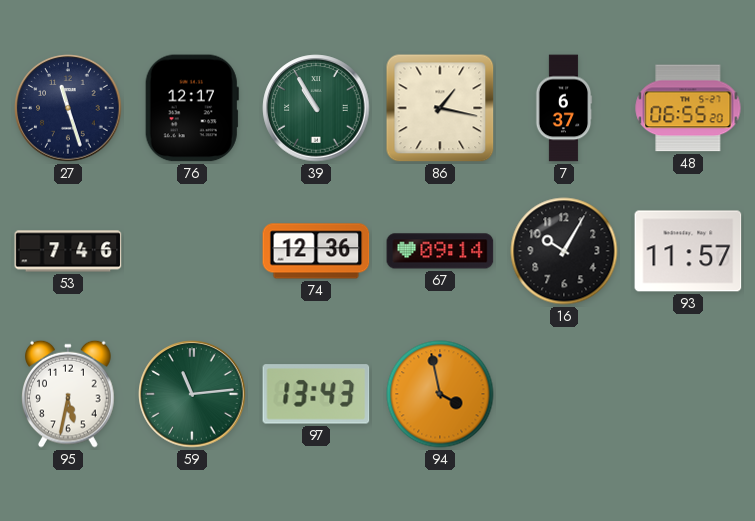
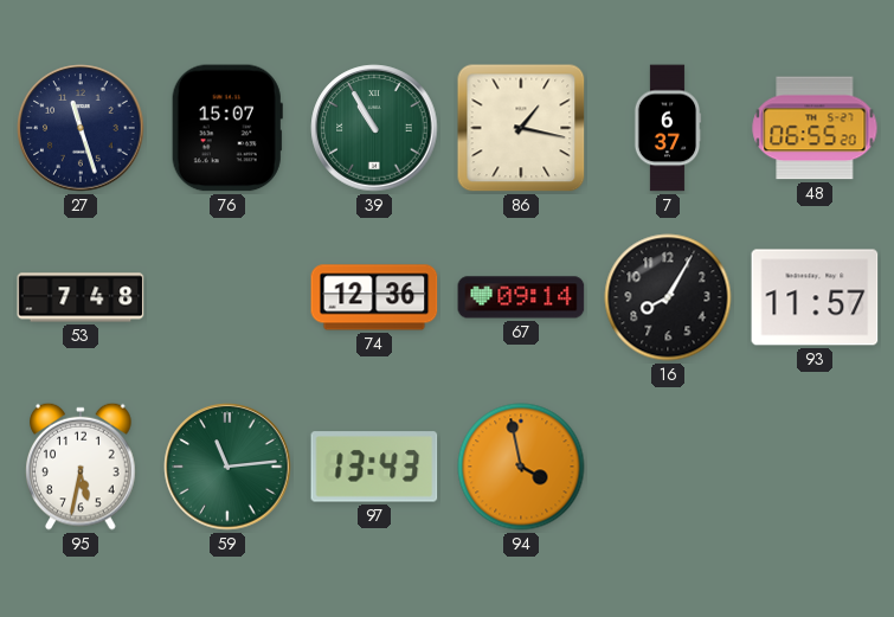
76: 12:17 -> 15:07 (227, 128)
53: 7:46 -> 7:48 (81, 297)
16: 10:05 -> 8:05 (668, 297)
